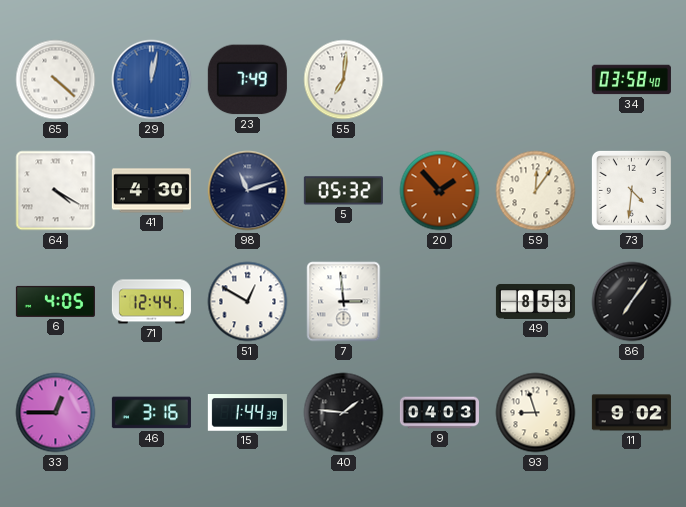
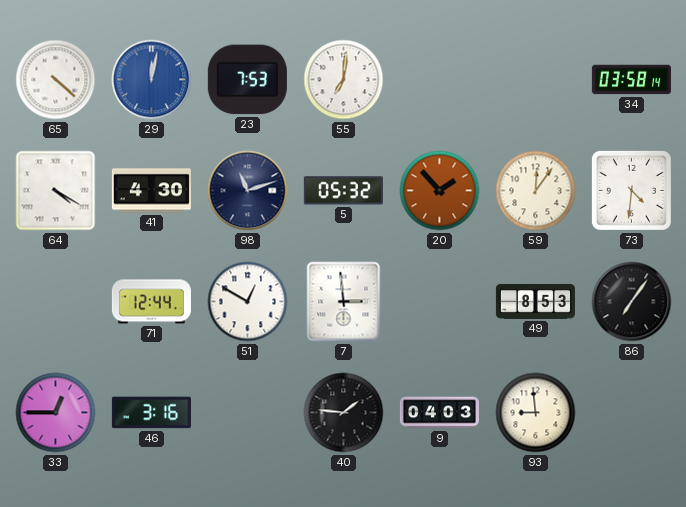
23: 7:49 -> 7:53 (247, 80)
34: 03:58:40 -> 03:58:14 (631, 80)
6: 4:05 -> none (55, 301)
15: 1:44 -> none (247, 413)
93: 8:57 -> 8:59 (536, 413)
11: 9:02 -> none (631, 413)
